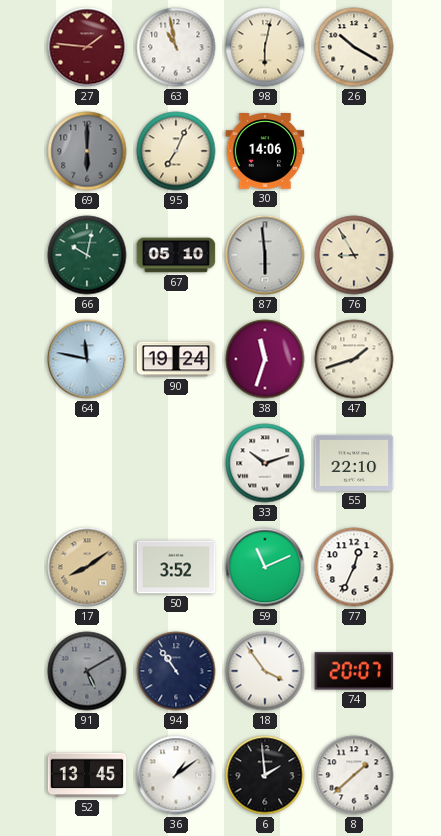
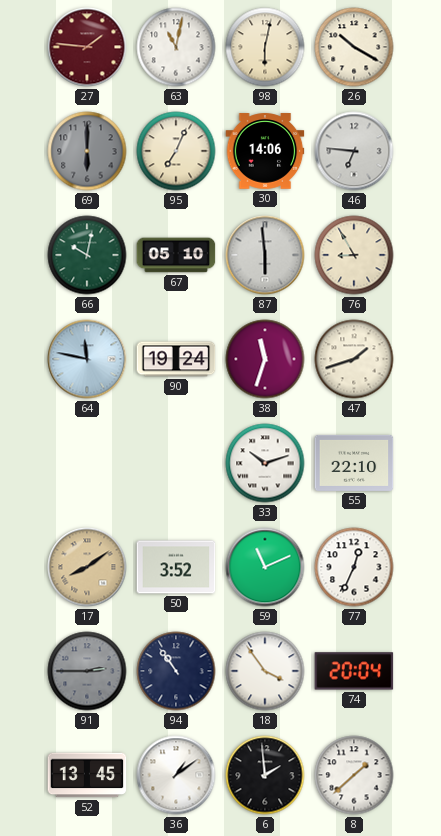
63: 10:58 -> 11:02 (176, 47)
46: none -> 6:46 (354, 151)
91: 5:10 -> 2:45 (87, 671)
74: 20:07 -> 20:04 (354, 671)
